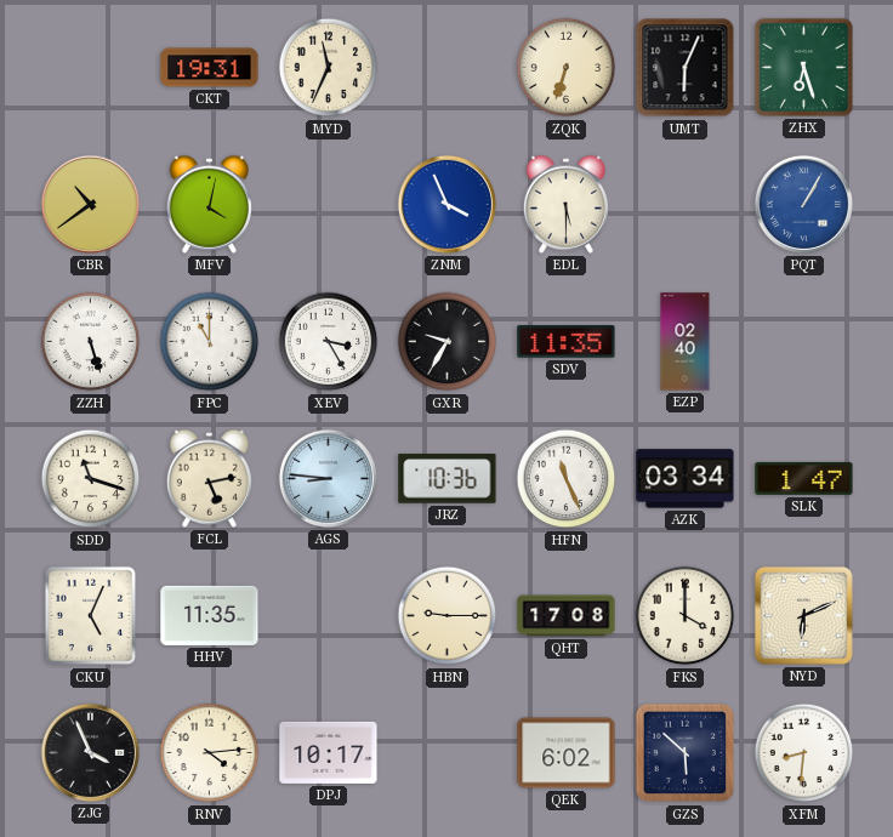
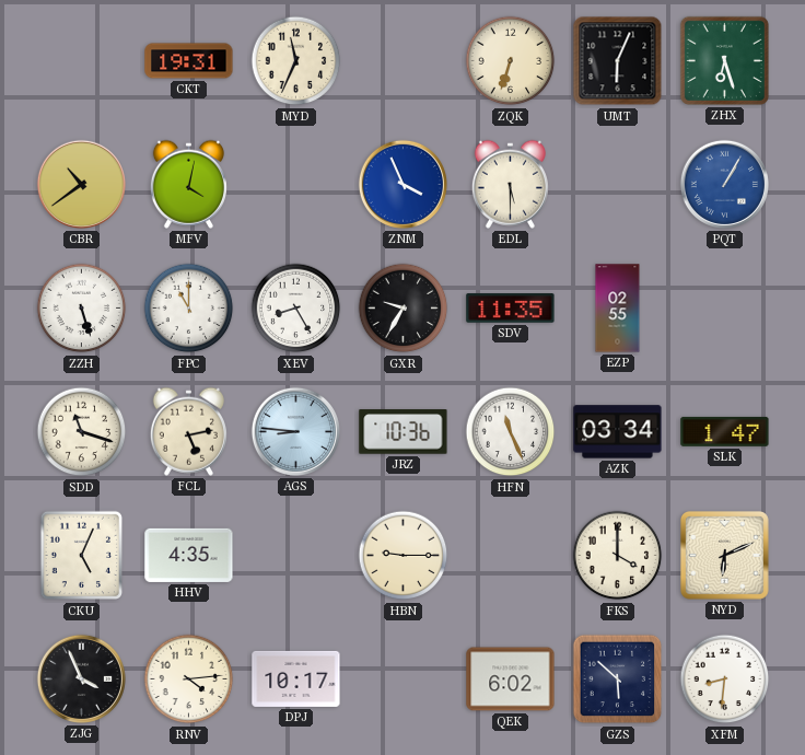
XEV: 3:25 -> 8:25 (296, 309)
EZP: 02:40 -> 02:55 (618, 309)
HHV: 11:35 -> 4:35 (189, 555)
QHT: 17:08 -> none (567, 616)
